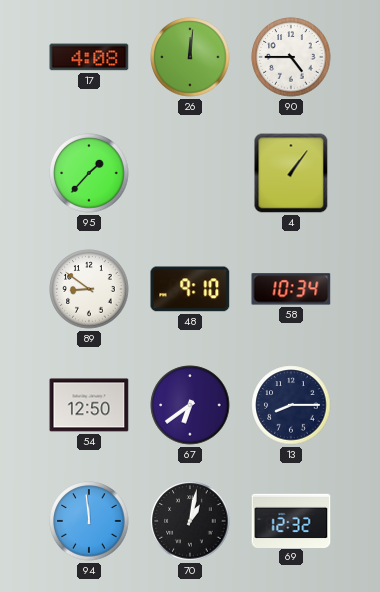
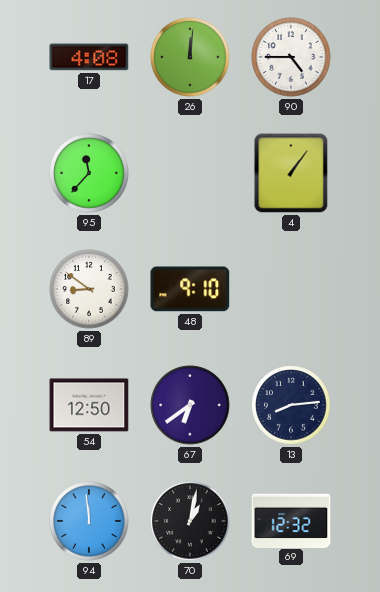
95: 1:37 -> 11:37 (89, 173)
58: 10:34 -> none (291, 289)
13: 8:15 -> 8:14 (291, 405)
